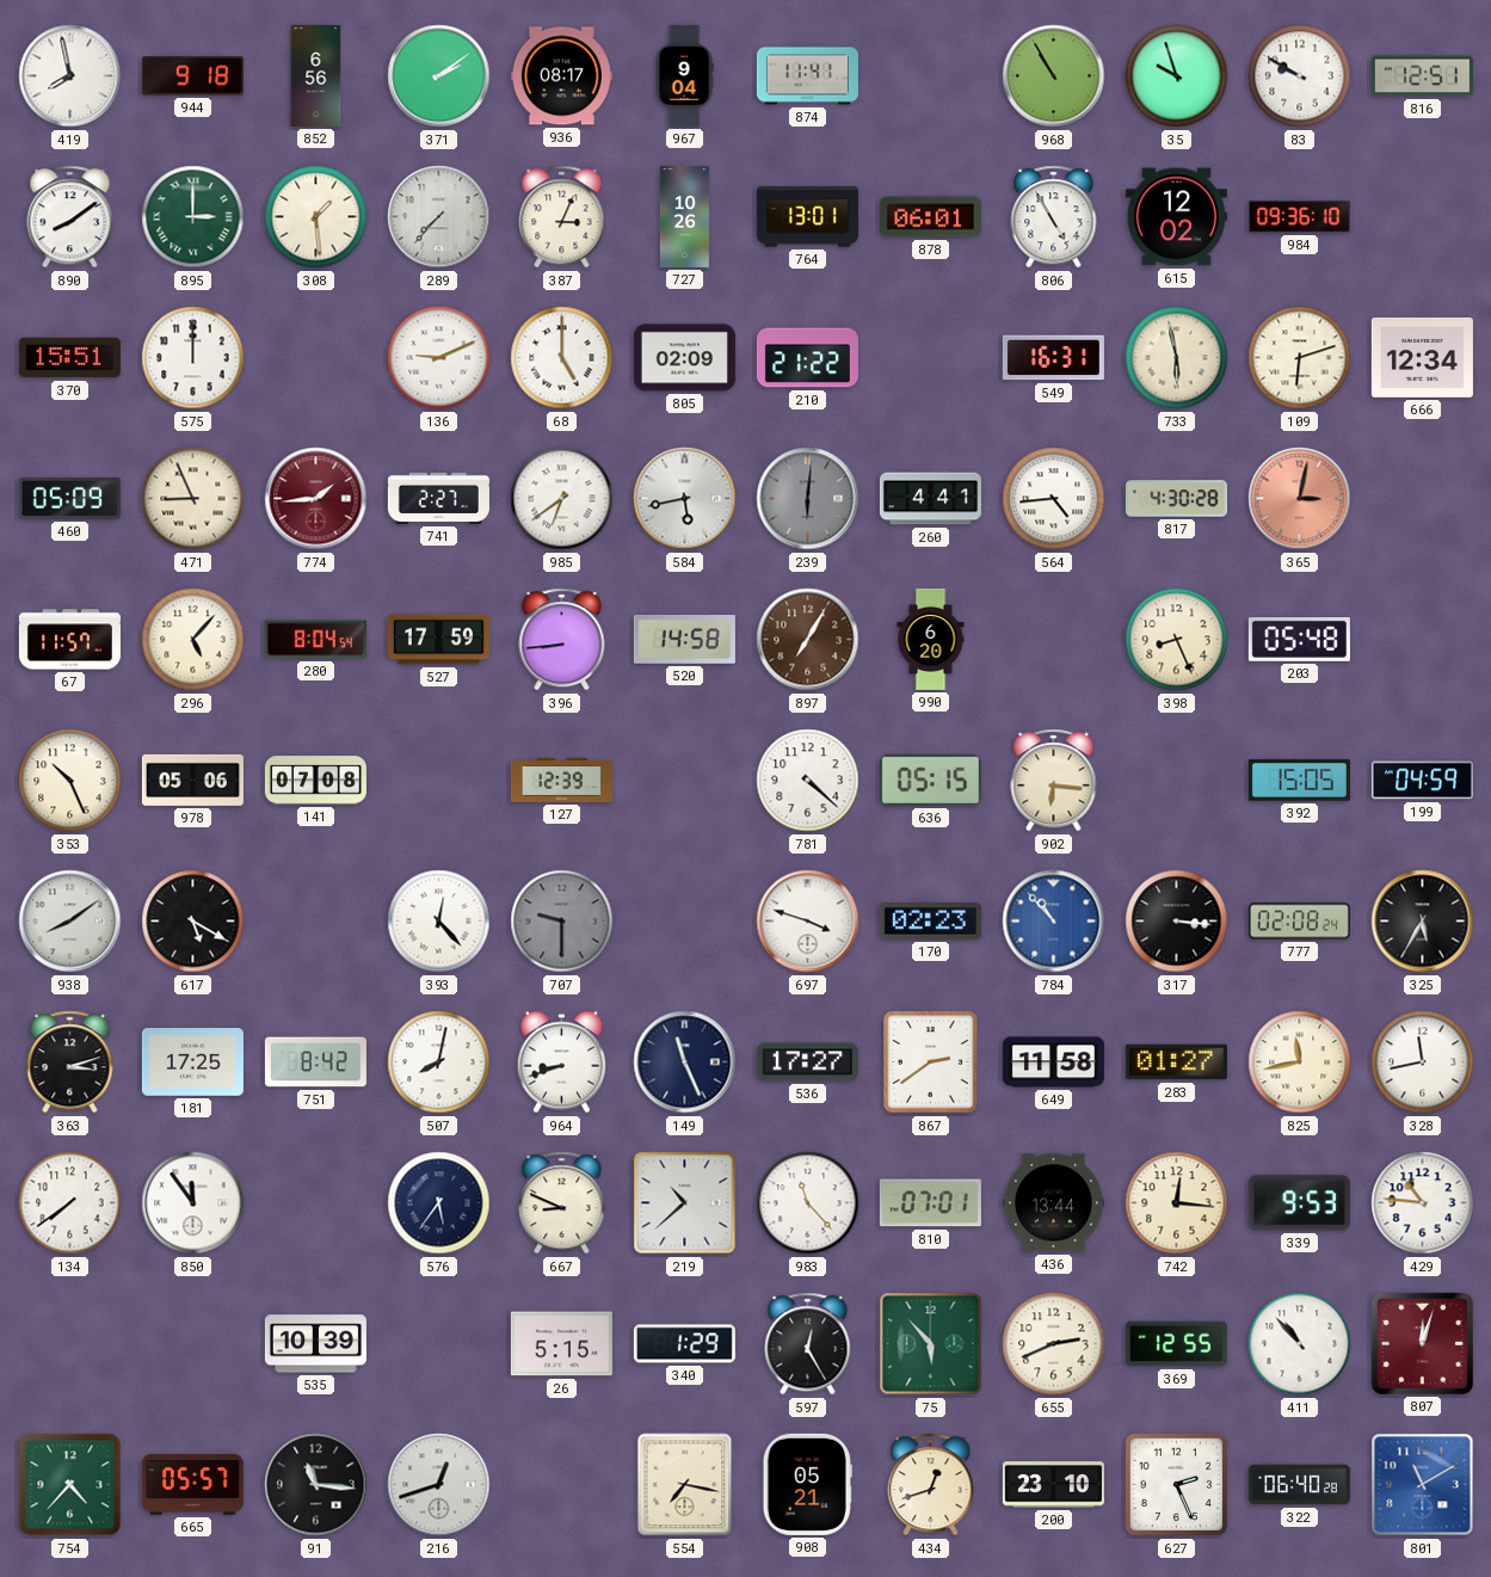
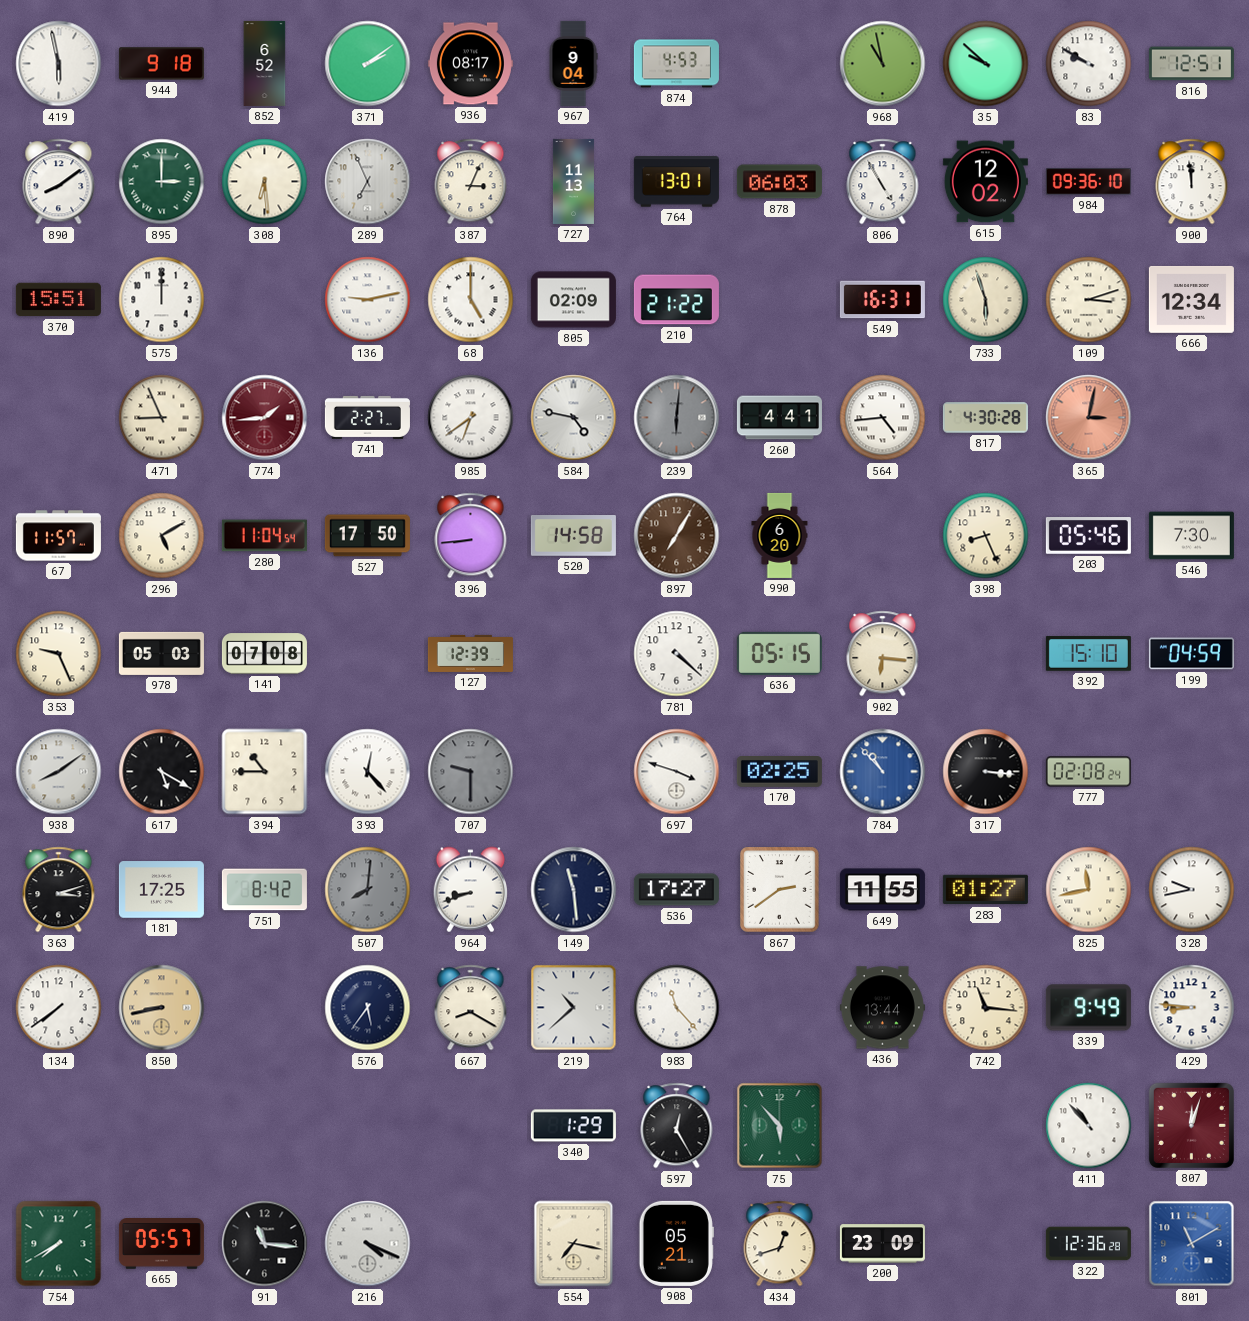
419: 7:58 -> 5:58 (59, 64)
852: 6:56 -> 6:52 (265, 63)
874: 11:41 -> 4:53 (676, 64)
968: 10:55 -> 10:58 (883, 64)
35: 9:57 -> 9:52 (986, 64)
308: 1:29 -> 6:29 (265, 182)
289: 7:37 -> 6:56 (368, 182)
727: 10:26 -> 11:13 (573, 181)
878: 06:01 -> 06:03 (779, 182)
900: none -> 11:59 (1192, 182)
136: 9:11 -> 9:13 (368, 300)
733: 5:58 -> 5:57 (986, 300)
109: 6:12 -> 3:12 (1089, 300)
460: 05:09 -> none (69, 498)
584: 5:43 -> 4:47 (574, 418)
296: 5:07 -> 5:10 (162, 536)
280: 8:04 -> 11:04 (264, 536)
527: 17:59 -> 17:50 (367, 536)
203: 05:48 -> 05:46 (1088, 536)
546: none -> 7:30 (1191, 536)
353: 10:26 -> 9:26 (59, 654)
978: 05:06 -> 05:03 (161, 653)
392: 15:05 -> 15:10 (1088, 654)
394: none -> 10:45 (265, 772)
170: 02:23 -> 02:25 (779, 772)
325: 5:35 -> none (1423, 922)
507: 8:02 -> 8:01 (368, 890)
507 dial: white -> grey (368, 890)
149: 11:26 -> 11:29 (574, 890)
649: 11:58 -> 11:55 (882, 890)
328: 11:43 -> 9:43 (1192, 890)
850: 11:54 -> 8:43 (162, 1008)
850 dial: white -> champagne (162, 1008)
667: 8:49 -> 8:20 (471, 1008)
810: 07:01 -> none (930, 1203)
742: 12:16 -> 11:16 (986, 1008)
339: 9:53 -> 9:49 (1088, 1008)
429: 10:46 -> 8:46 (1192, 1008)
535: 10:39 -> none (315, 1344)
26: 5:15 -> none (561, 1344)
655: 2:41 -> none (1054, 1344)
369: 12:55 -> none (1176, 1344)
754: 4:37 -> 7:40 (59, 1244)
216: 12:42 -> 4:19 (368, 1244)
200: 23:10 -> 23:09 (882, 1244)
627: 2:26 -> none (1177, 1485)
322: 06:40 -> 12:36 (1088, 1244)
